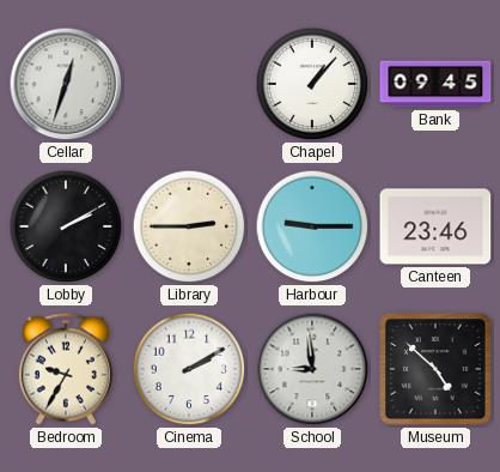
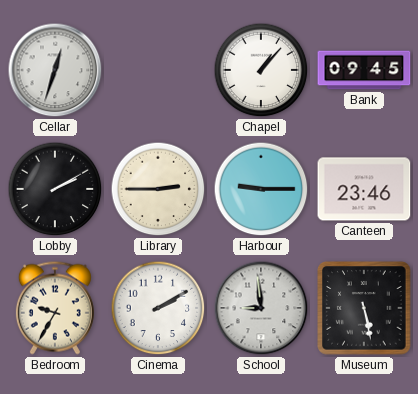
Museum: 4:52 -> 5:28 (364, 308)
